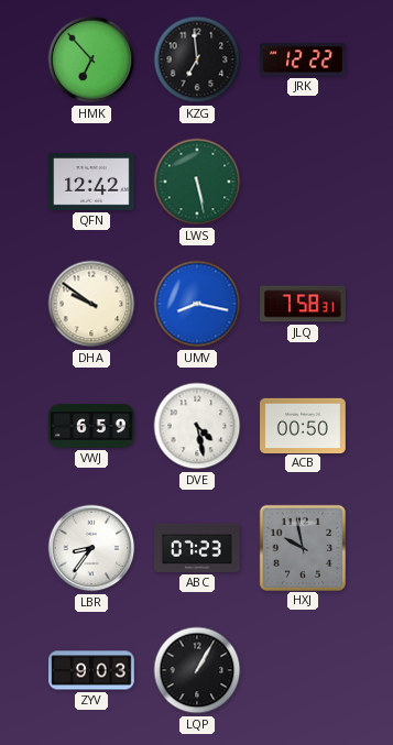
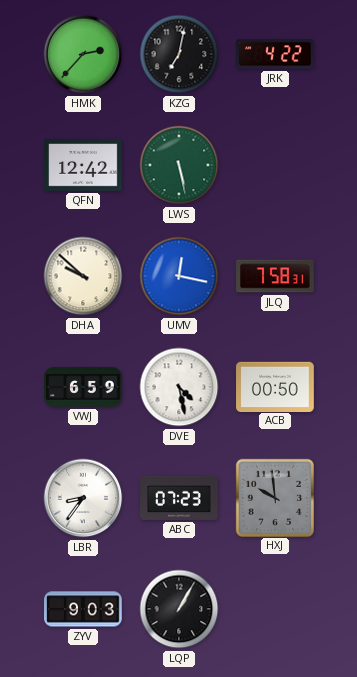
HMK: 6:53 -> 2:37 (83, 54)
KZG: 6:59 -> 7:02 (179, 54)
JRK: 12:22 -> 4:22 (275, 54)
DHA: 9:51 -> 9:52 (83, 276)
UMV: 8:17 -> 12:17 (179, 276)
HXJ: 9:58 -> 9:59 (274, 497)
